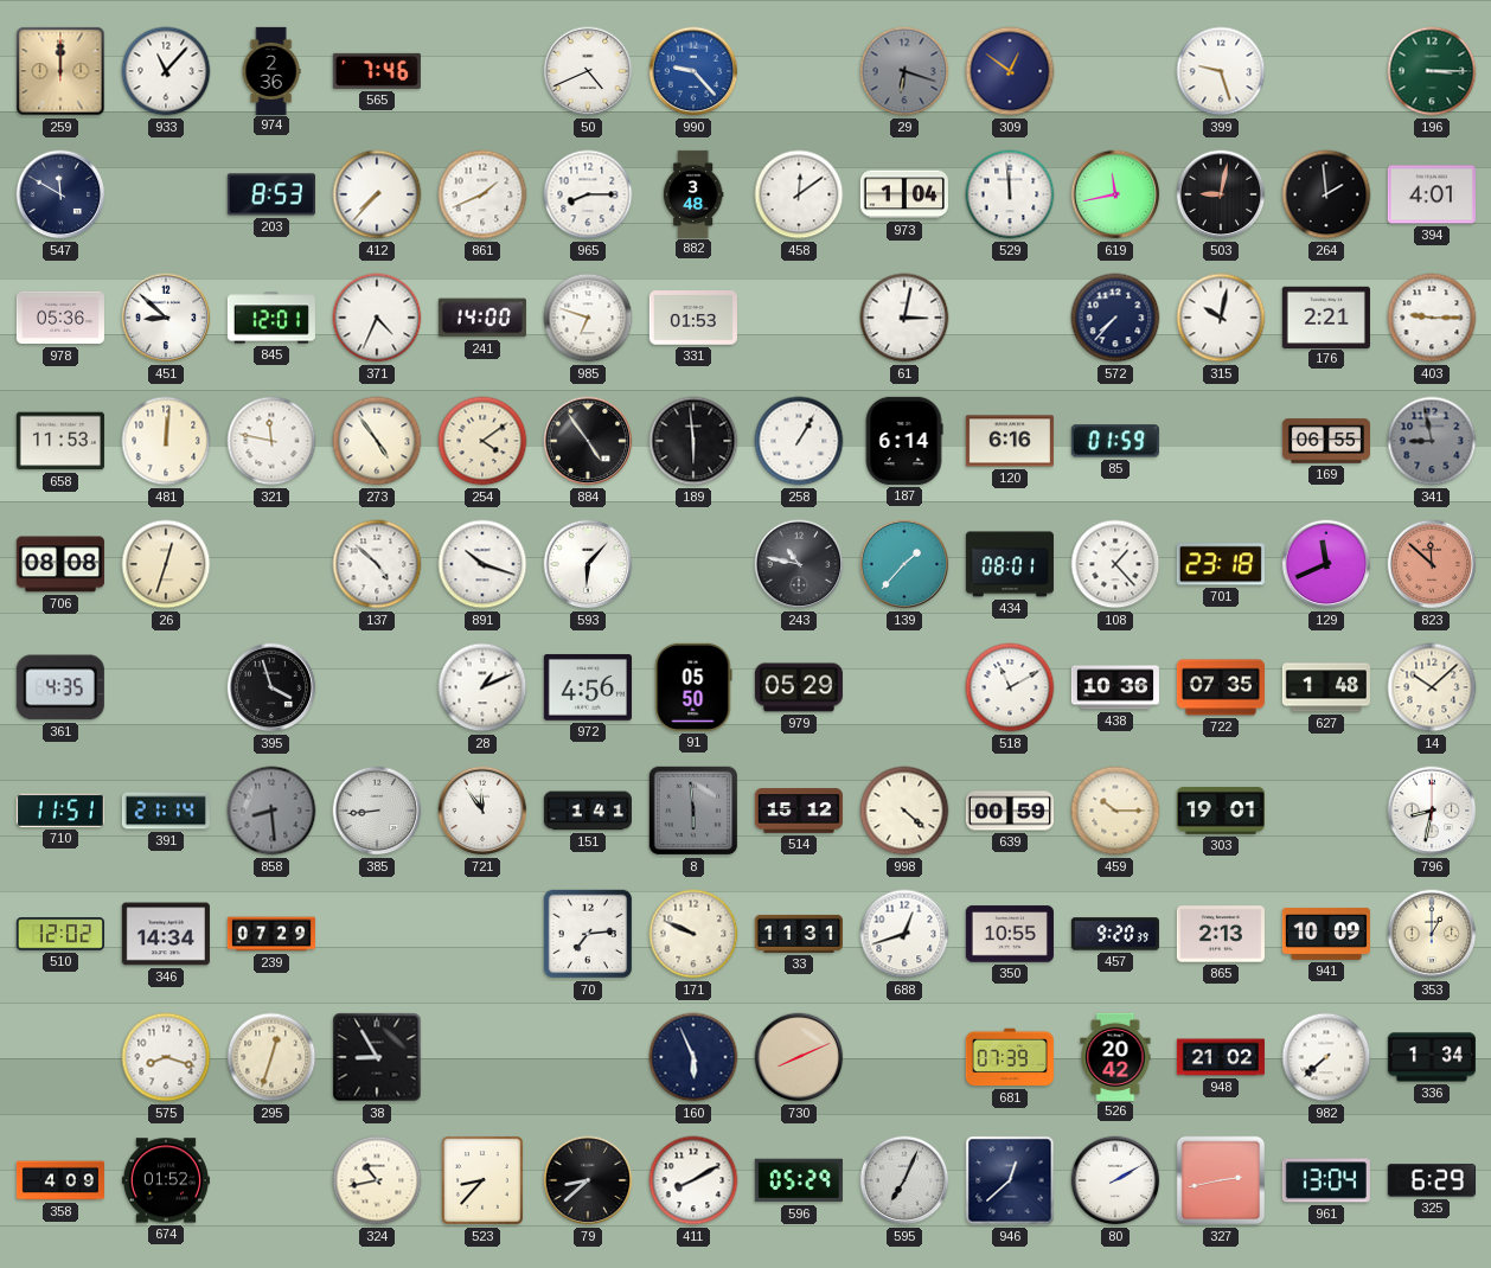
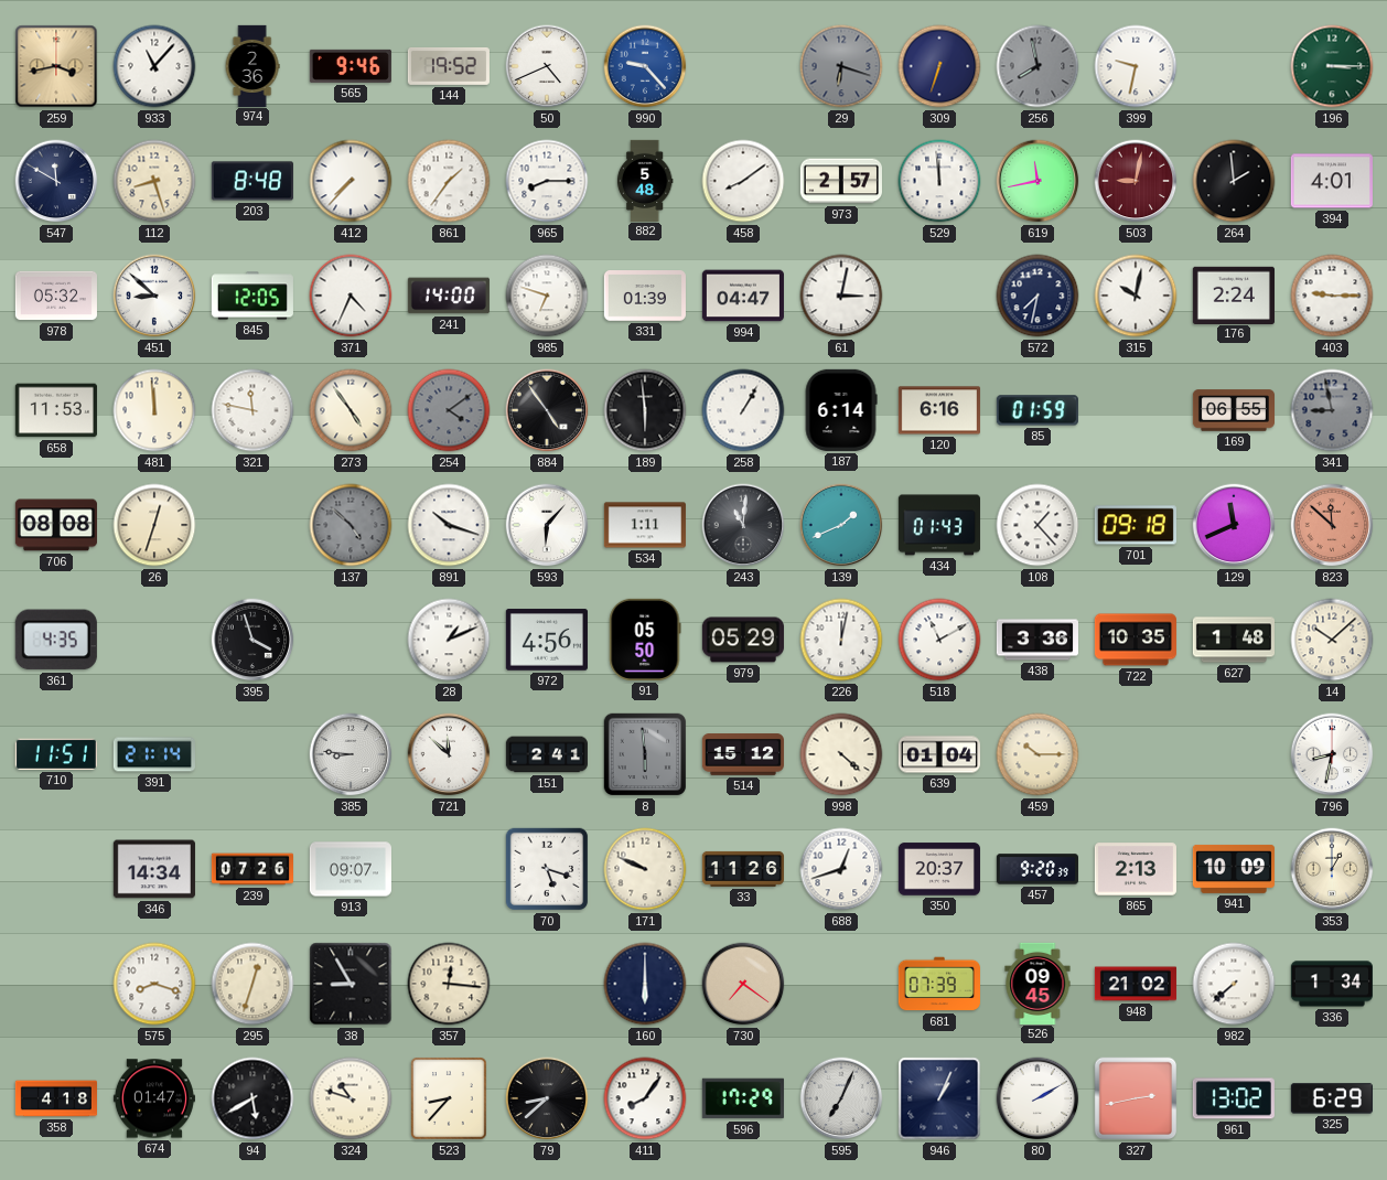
259: 12:00 -> 3:43 (56, 66)
565: 7:46 -> 9:46 (351, 66)
144: none -> 19:52 (449, 66)
309: 12:51 -> 6:33 (939, 66)
256: none -> 7:58 (1037, 66)
399: 9:27 -> 9:32 (1136, 66)
112: none -> 8:27 (154, 181)
203: 8:53 -> 8:48 (252, 181)
861: 1:41 -> 1:36 (449, 181)
882: 3:48 -> 5:48 (645, 180)
458: 12:09 -> 8:09 (743, 181)
973: 1:04 -> 2:57 (841, 181)
503 dial: black -> burgundy (1136, 181)
978: 05:36 -> 05:32 (56, 296)
845: 12:01 -> 12:05 (252, 296)
331: 01:53 -> 01:39 (645, 296)
994: none -> 04:47 (743, 296)
572: 7:37 -> 7:32 (1037, 296)
176: 2:21 -> 2:24 (1234, 294)
481: 12:01 -> 11:59 (154, 410)
254 dial: cream -> grey (449, 410)
137 dial: white -> grey (351, 525)
534: none -> 1:11 (645, 525)
243: 10:47 -> 11:01 (743, 525)
139: 1:37 -> 1:41 (841, 525)
434: 08:01 -> 01:43 (939, 525)
701: 23:18 -> 09:18 (1136, 525)
226: none -> 12:02 (841, 640)
438: 10:36 -> 3:36 (1037, 640)
722: 07:35 -> 10:35 (1136, 640)
858: 8:29 -> none (271, 811)
385: 8:44 -> 8:46 (351, 754)
721: 11:54 -> 11:52 (449, 754)
151: 1:41 -> 2:41 (547, 754)
639: 00:59 -> 01:04 (938, 754)
303: 19:01 -> none (1221, 811)
510: 12:02 -> none (60, 934)
239: 07:29 -> 07:26 (251, 869)
913: none -> 09:07 (351, 869)
70: 7:14 -> 5:18 (547, 869)
33: 11:31 -> 11:26 (743, 869)
350: 10:55 -> 20:37 (939, 869)
357: none -> 12:16 (449, 984)
160: 5:56 -> 6:00 (645, 984)
730: 8:11 -> 7:21 (743, 984)
526: 20:42 -> 09:45 (1037, 983)
358: 4:09 -> 4:18 (55, 1098)
674: 01:52 -> 01:47 (154, 1098)
94: none -> 5:40 (252, 1098)
324: 10:43 -> 10:48 (351, 1098)
411: 8:10 -> 8:06 (645, 1098)
596: 05:29 -> 17:29 (743, 1098)
946: 12:38 -> 1:04 (939, 1098)
961: 13:04 -> 13:02 (1234, 1098)
